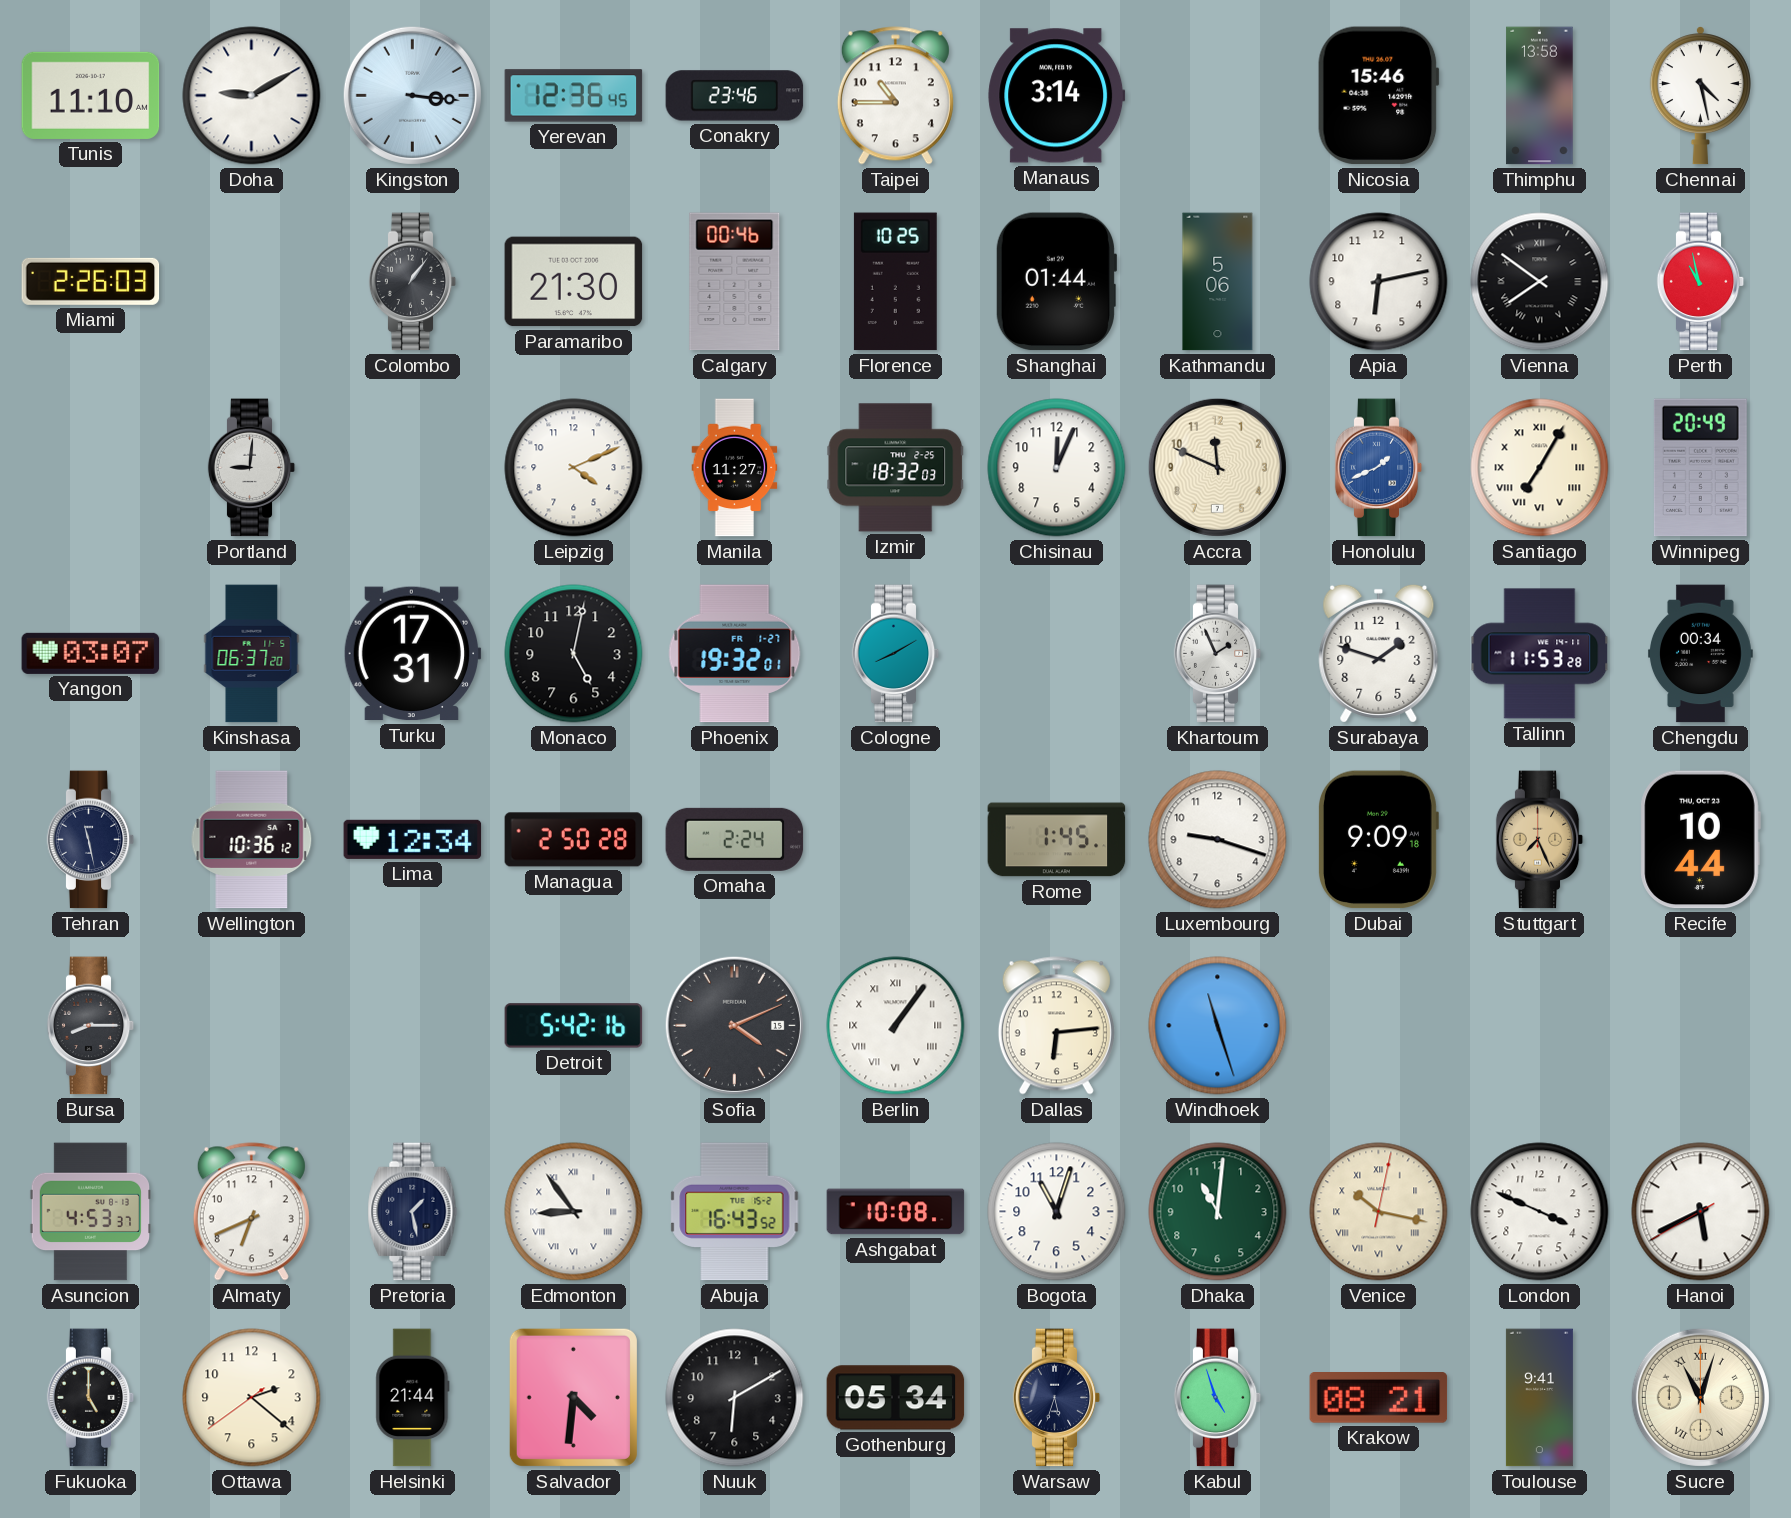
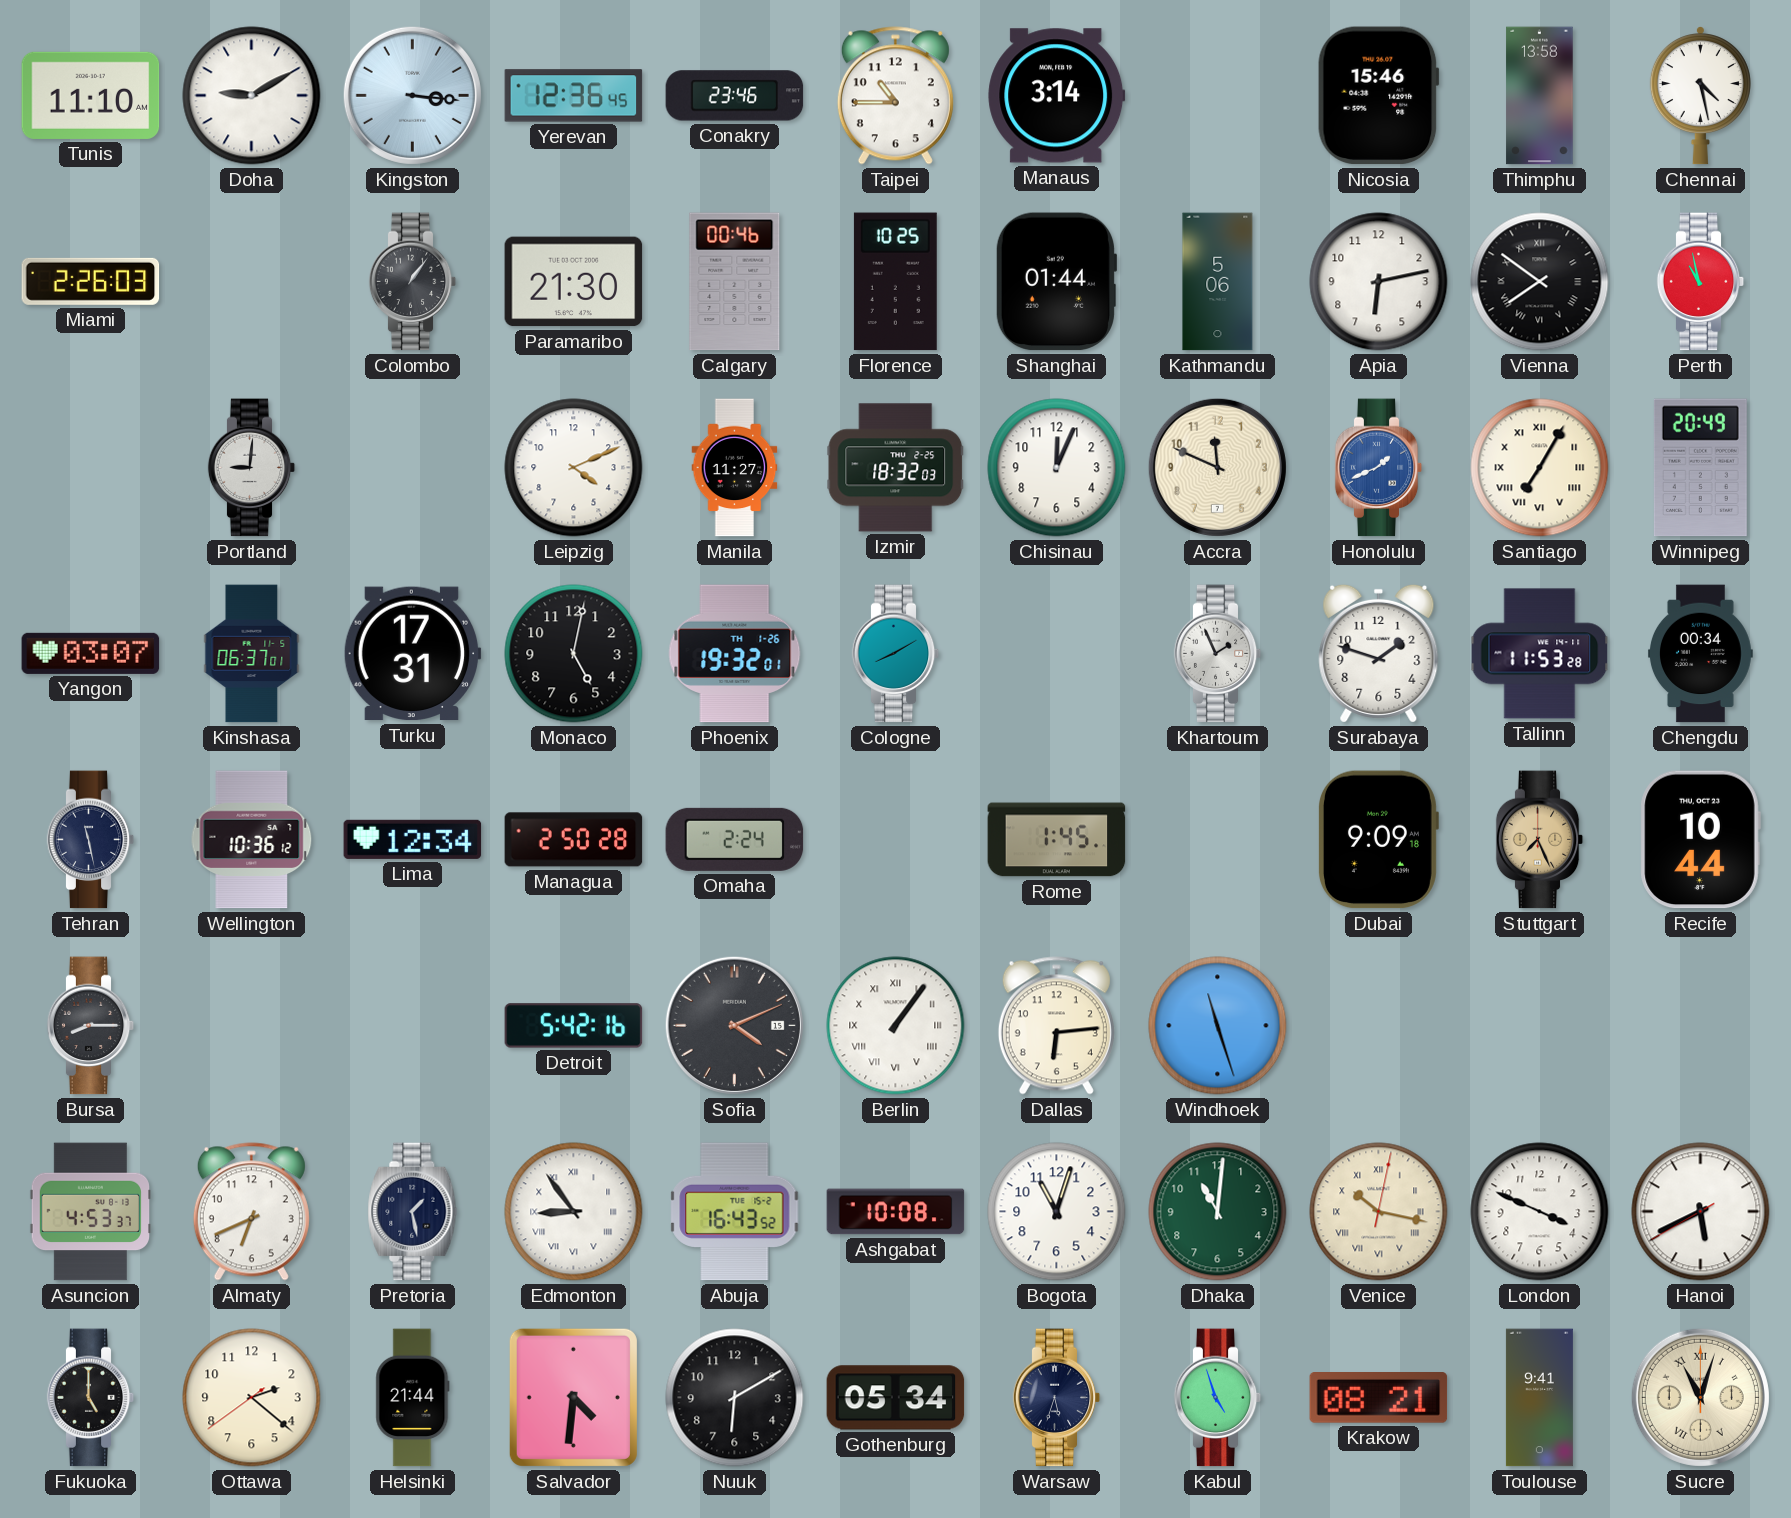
Kinshasa: 06:37:20 -> 06:37:01 (252, 654)
Phoenix date: FR 1-27 -> TH 1-26 (735, 654)
Luxembourg: 9:18 -> none (1218, 840)
